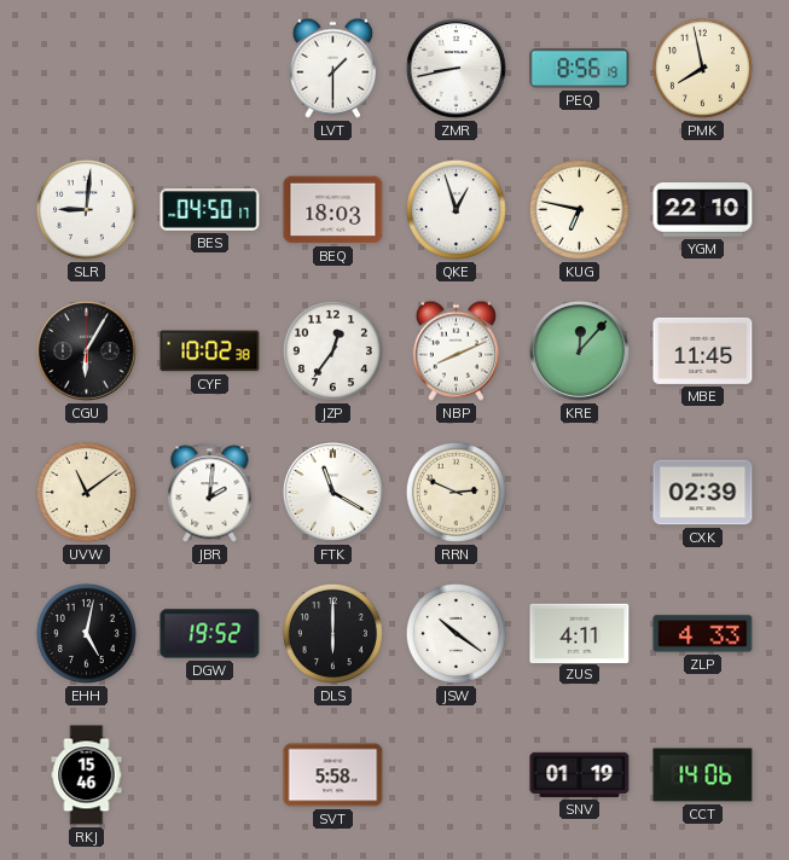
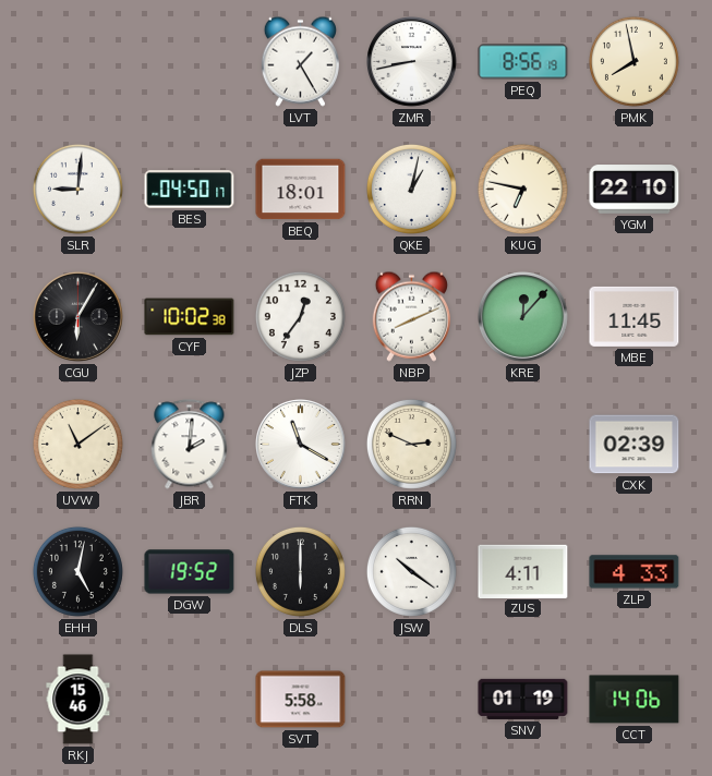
LVT: 1:30 -> 1:25 (300, 61)
BEQ: 18:03 -> 18:01 (301, 190)
QKE: 12:57 -> 1:02 (411, 189)
